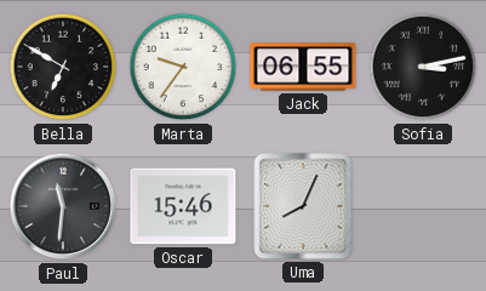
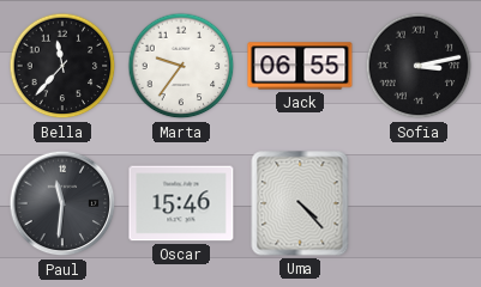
Bella: 6:50 -> 11:37 (62, 66)
Uma: 8:04 -> 4:23 (300, 203)
